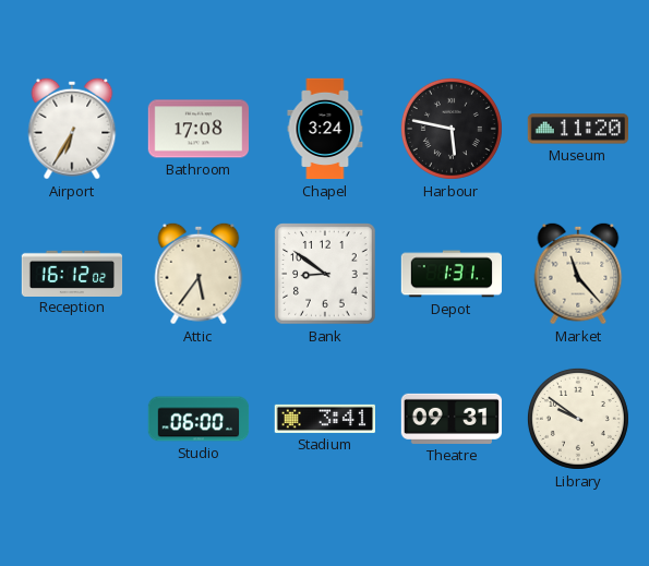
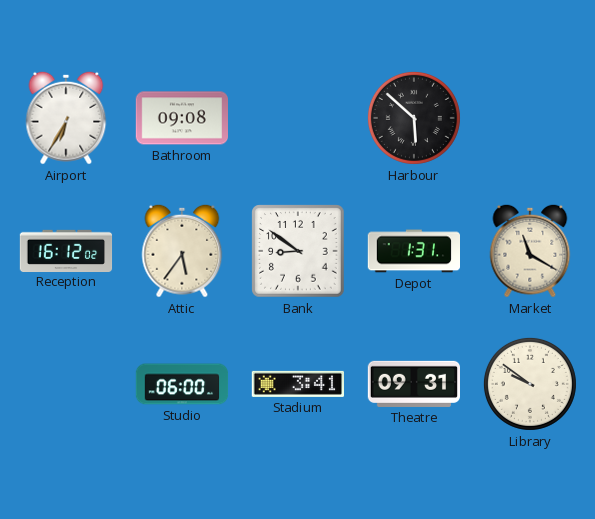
Bathroom: 17:08 -> 09:08 (181, 118)
Chapel: 3:24 -> none (325, 129)
Harbour: 5:47 -> 5:52 (414, 118)
Museum: 11:20 -> none (577, 129)
Market: 11:23 -> 11:20 (530, 251)
